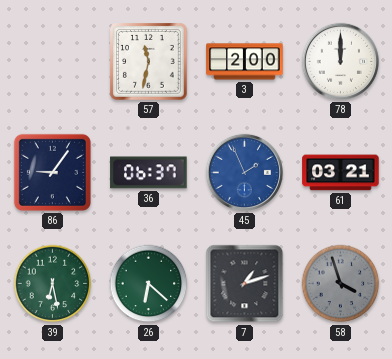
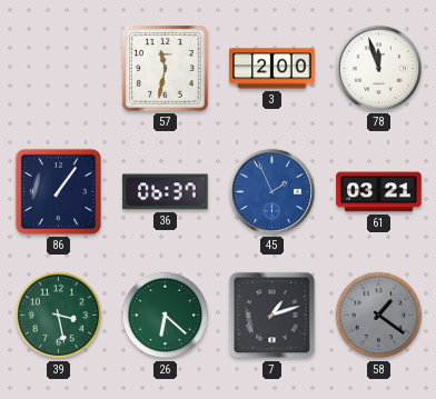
78: 12:00 -> 11:57 (378, 68)
86: 9:06 -> 1:06 (58, 191)
39: 6:28 -> 3:28 (59, 316)
58: 3:57 -> 1:21 (379, 316)
